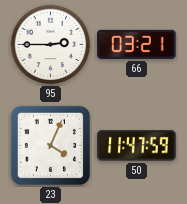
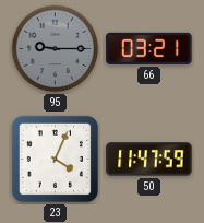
95: 2:45 -> 9:15 (56, 49)
95 dial: white -> grey (56, 49)
